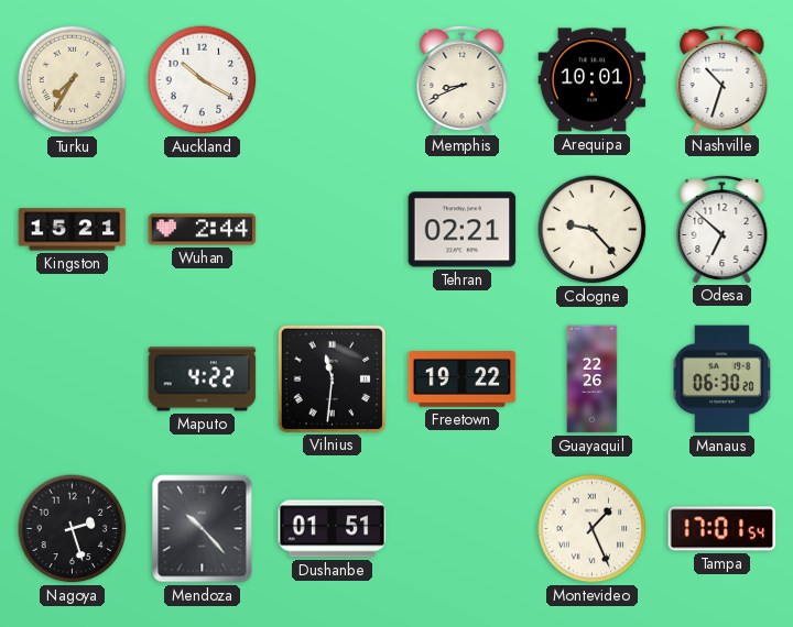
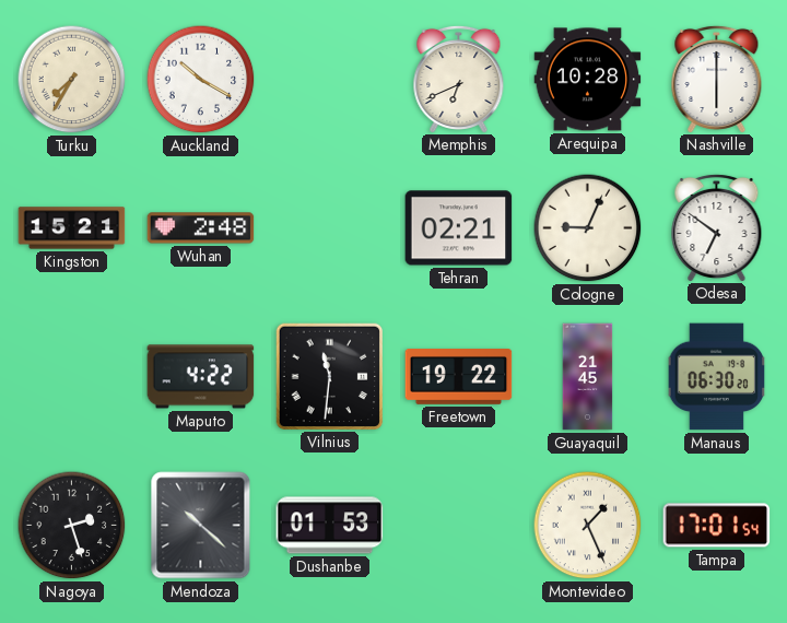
Memphis: 8:41 -> 6:41 (459, 79)
Arequipa: 10:01 -> 10:28 (588, 80)
Nashville: 10:33 -> 6:00 (717, 79)
Wuhan: 2:44 -> 2:48 (201, 228)
Cologne: 9:23 -> 9:04 (588, 228)
Odesa: 6:52 -> 6:51 (717, 227)
Guayaquil: 22:26 -> 21:45 (588, 377)
Mendoza: 10:23 -> 10:22 (201, 526)
Dushanbe: 01:51 -> 01:53 (330, 526)
